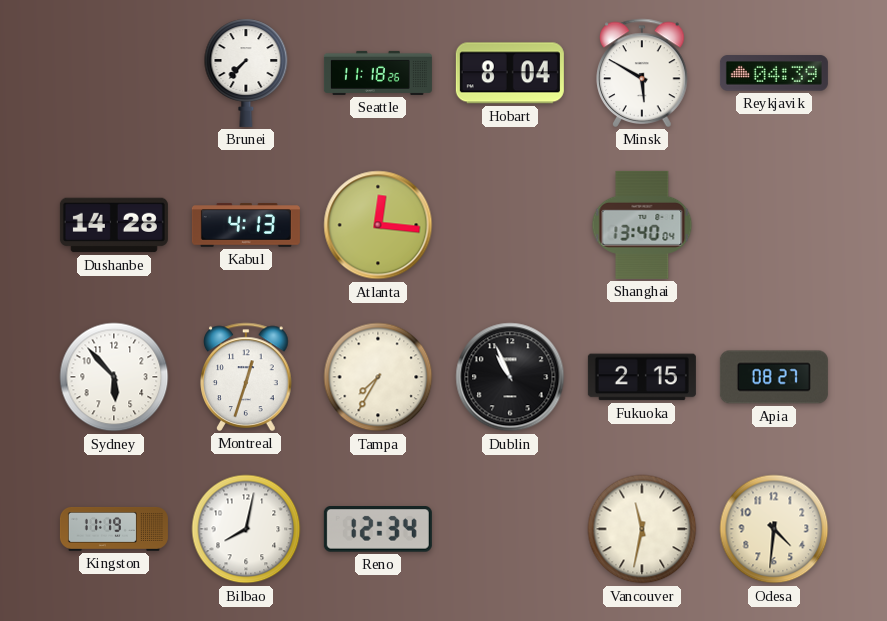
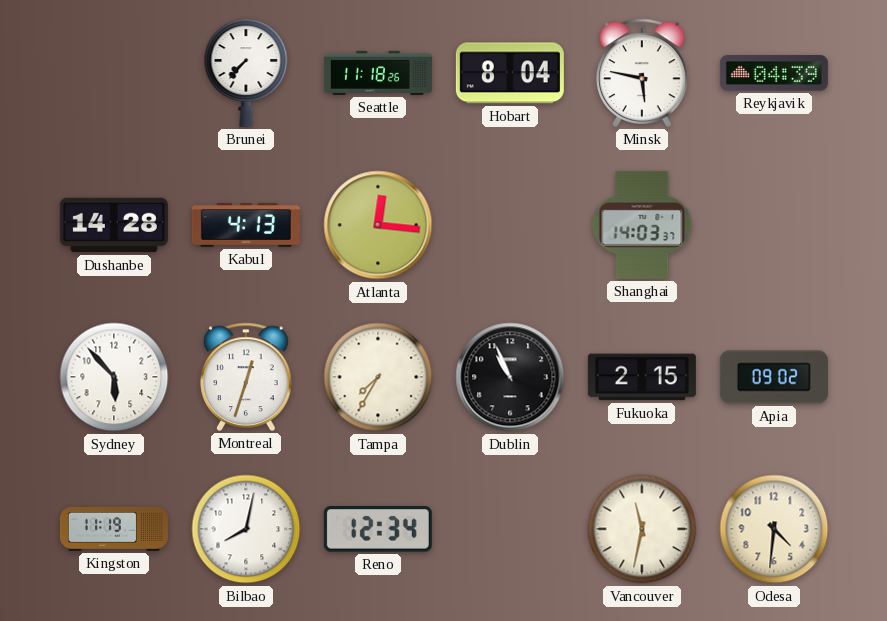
Minsk: 5:50 -> 5:47 (642, 73)
Shanghai: 13:40 -> 14:03 (642, 225)
Apia: 08:27 -> 09:02 (774, 377)
